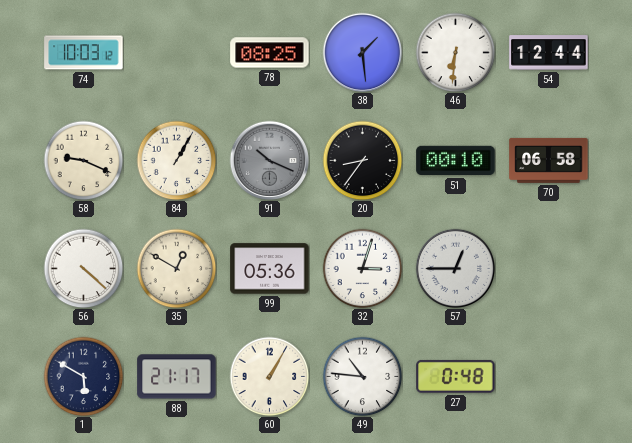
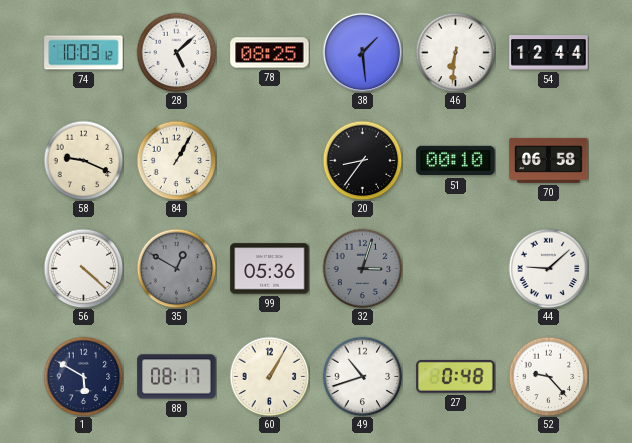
28: none -> 5:08 (176, 52)
91: 10:19 -> none (269, 160)
35 dial: cream -> grey (176, 268)
32 dial: white -> grey (362, 268)
57: 12:45 -> none (455, 268)
44: none -> 9:08 (548, 268)
88: 21:17 -> 08:17 (177, 377)
49: 10:46 -> 10:42 (362, 376)
52: none -> 9:23 (548, 376)
